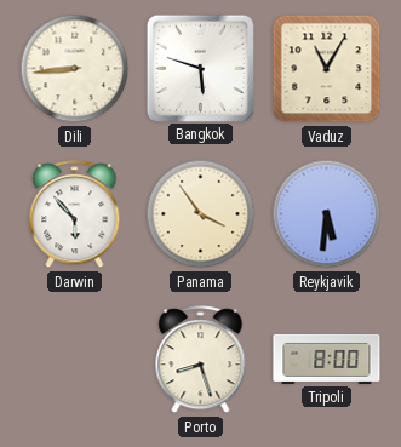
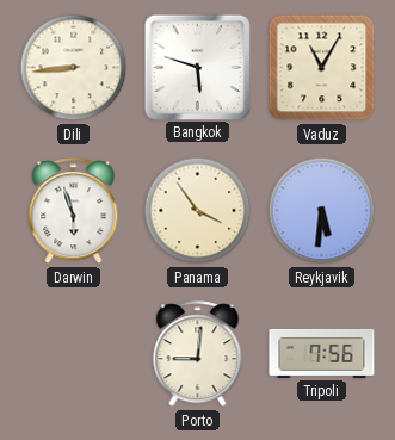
Darwin: 5:53 -> 5:57 (74, 211)
Porto: 8:27 -> 9:01 (198, 354)
Tripoli: 8:00 -> 7:56 (322, 353)
